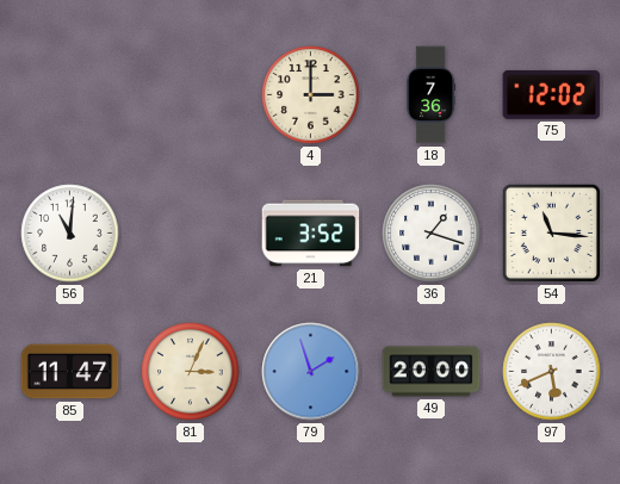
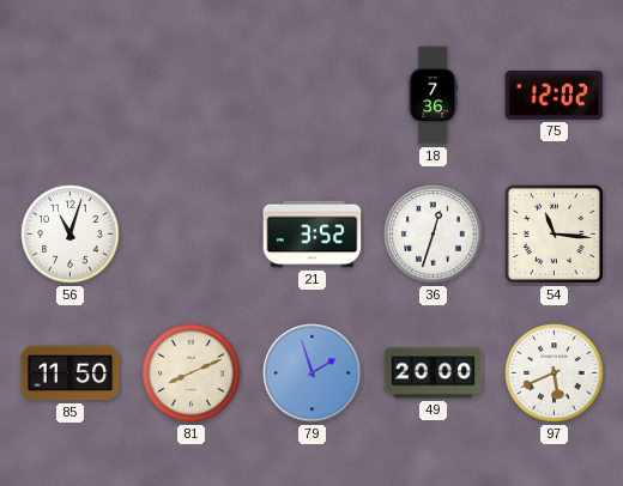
4: 3:00 -> none (311, 95)
56: 11:01 -> 11:03 (71, 235)
36: 1:18 -> 12:33 (434, 235)
85: 11:47 -> 11:50 (71, 373)
81: 3:04 -> 8:11 (192, 373)
